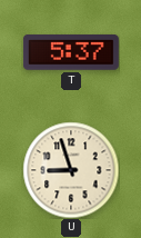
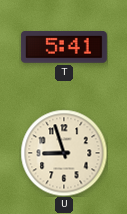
T: 5:37 -> 5:41 (64, 47)
